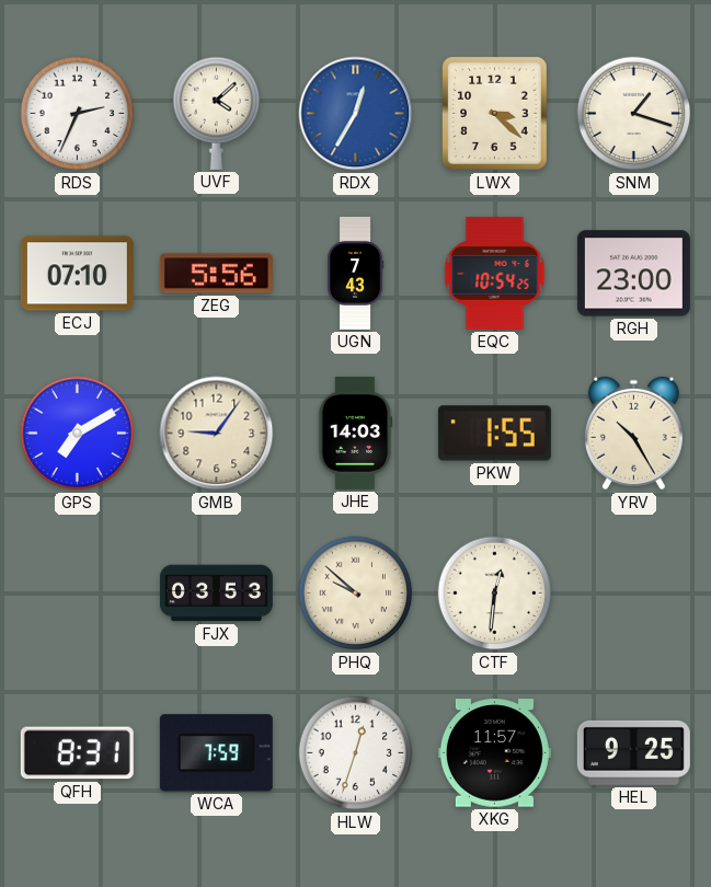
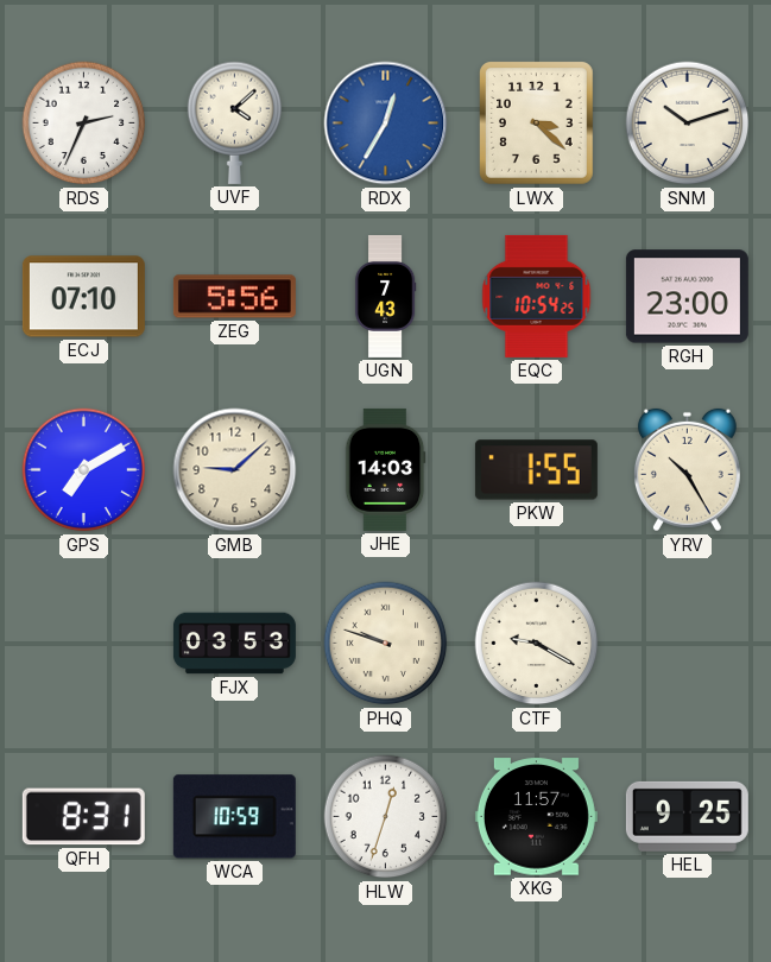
SNM: 1:18 -> 10:12 (688, 124)
GMB: 9:06 -> 9:08 (235, 470)
PHQ: 9:52 -> 9:48 (386, 644)
CTF: 12:31 -> 9:20 (537, 644)
WCA: 7:59 -> 10:59 (234, 817)
